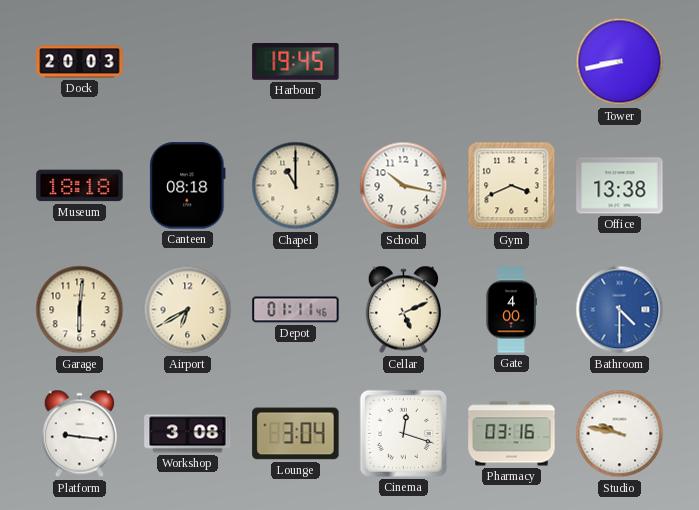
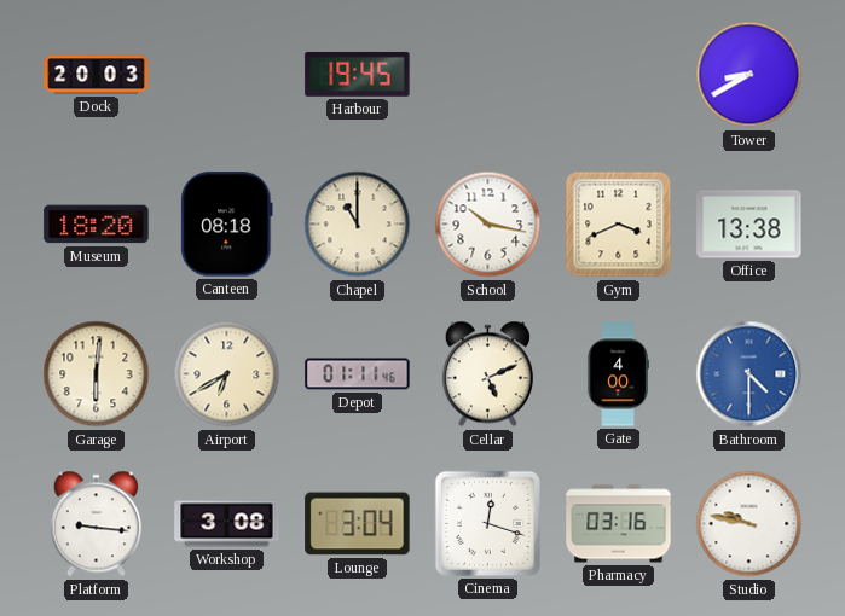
Tower: 8:43 -> 8:40 (749, 75)
Museum: 18:18 -> 18:20 (97, 225)
